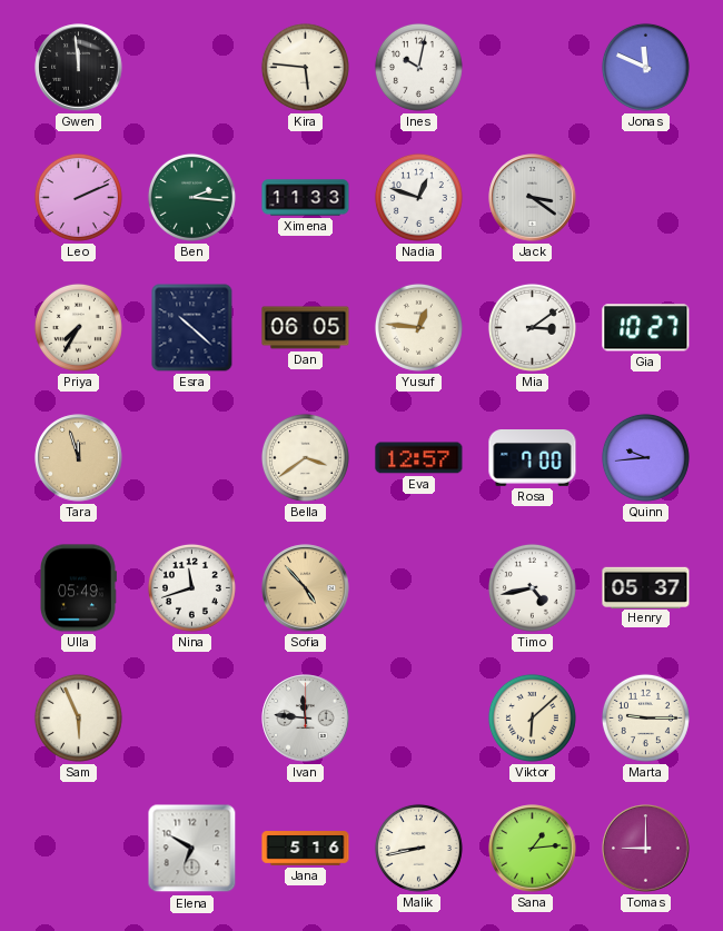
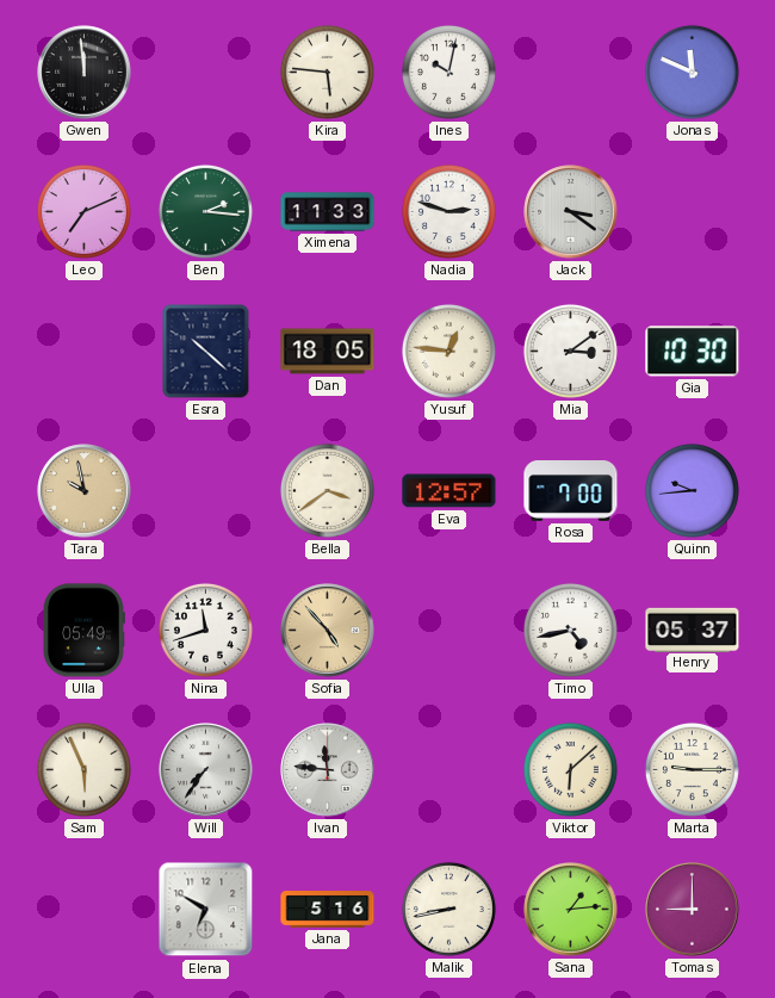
Leo: 2:11 -> 7:11 (83, 211)
Nadia: 12:48 -> 2:48 (448, 211)
Priya: 7:35 -> none (78, 327)
Dan: 06:05 -> 18:05 (328, 352)
Gia: 10:27 -> 10:30 (693, 352)
Tara: 11:57 -> 9:58 (85, 491)
Will: none -> 7:36 (206, 770)
